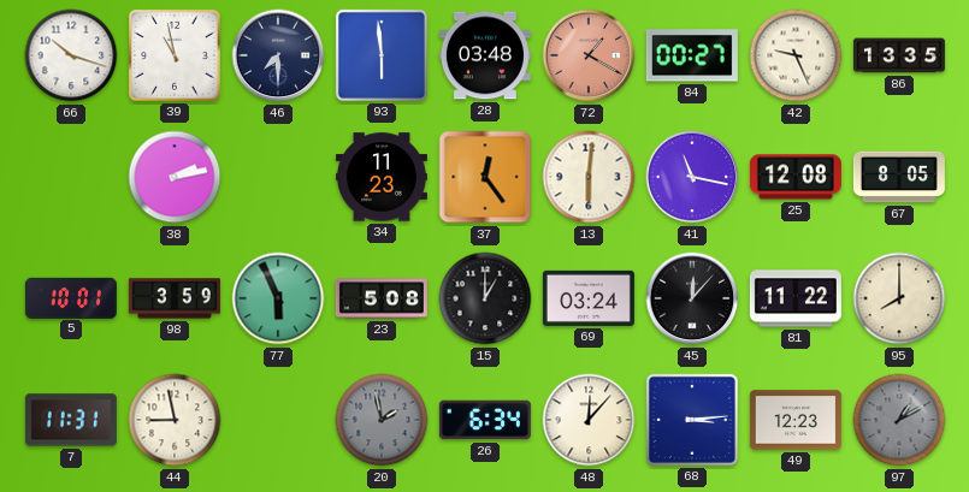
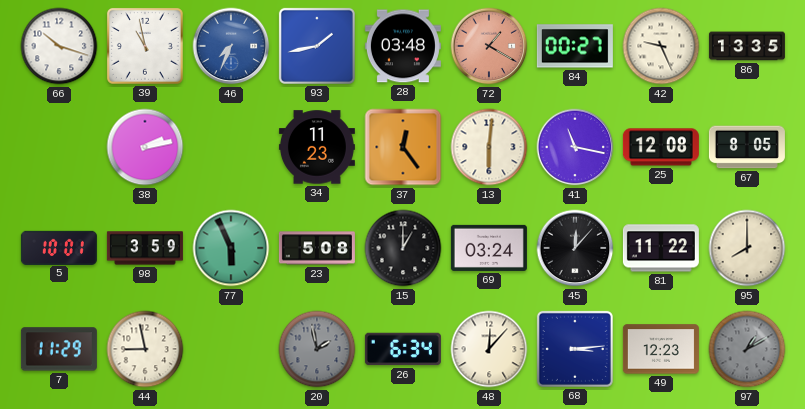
46: 7:30 -> 7:34 (231, 46)
46 dial: navy -> blue (231, 46)
93: 5:59 -> 1:43 (317, 46)
7: 11:31 -> 11:29 (59, 349)
